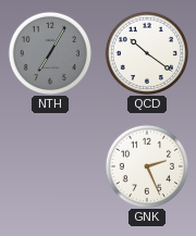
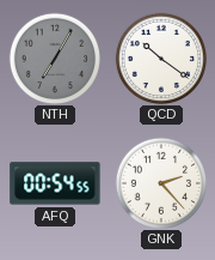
AFQ: none -> 00:54 (55, 183)
GNK: 2:26 -> 2:23 (160, 182)
